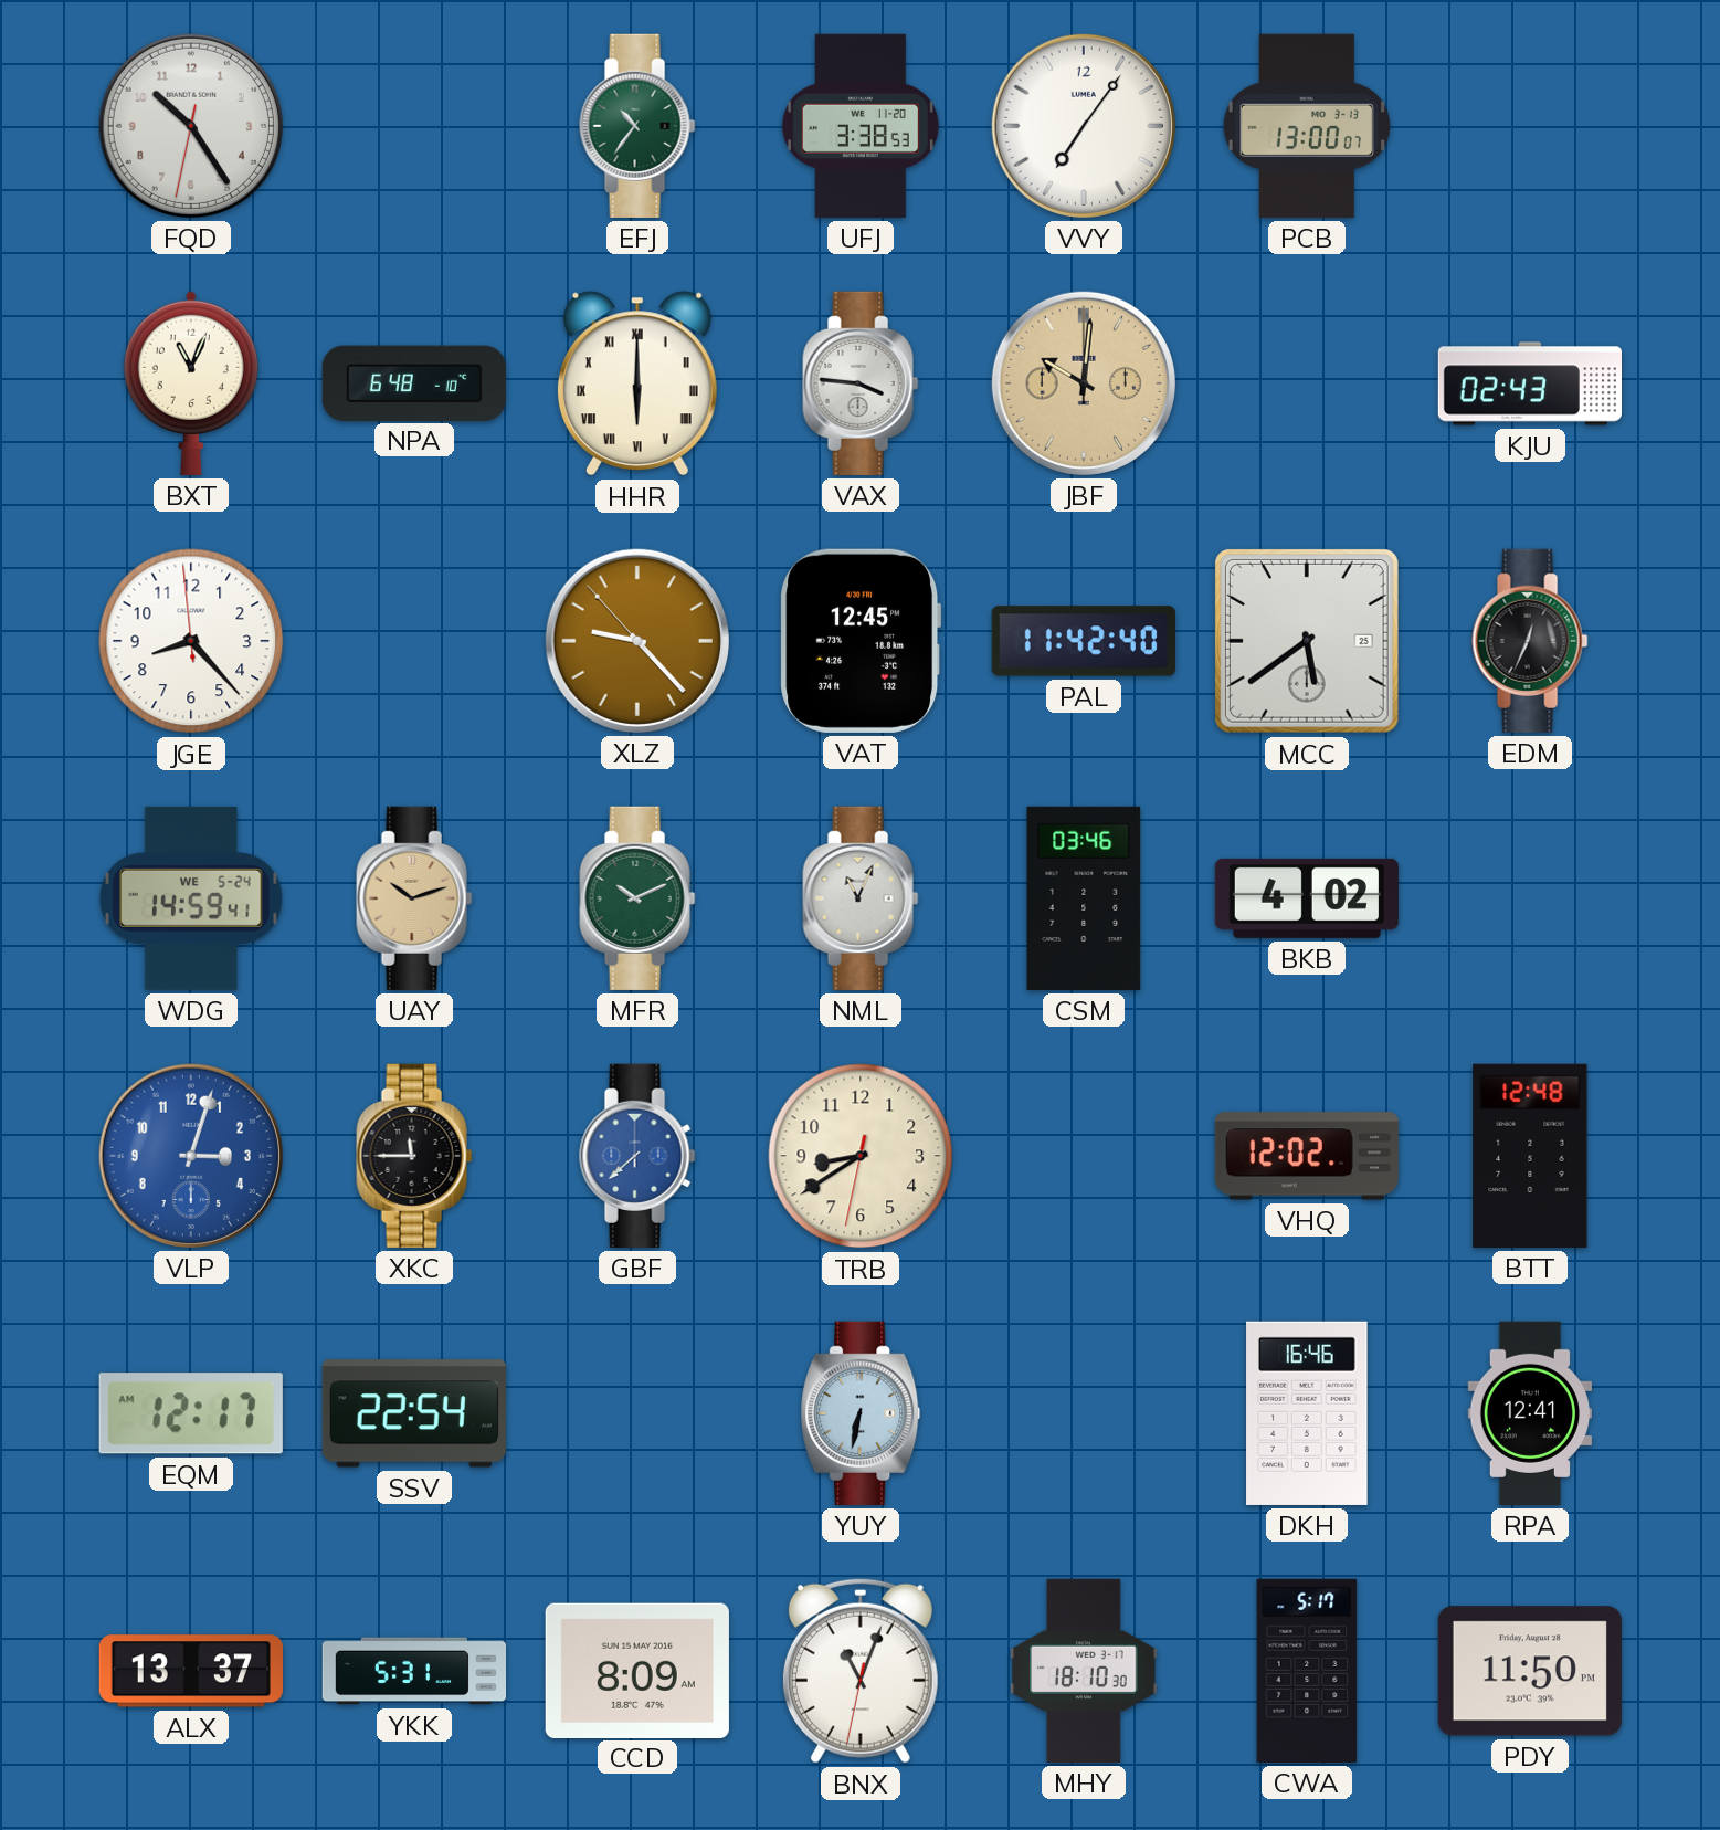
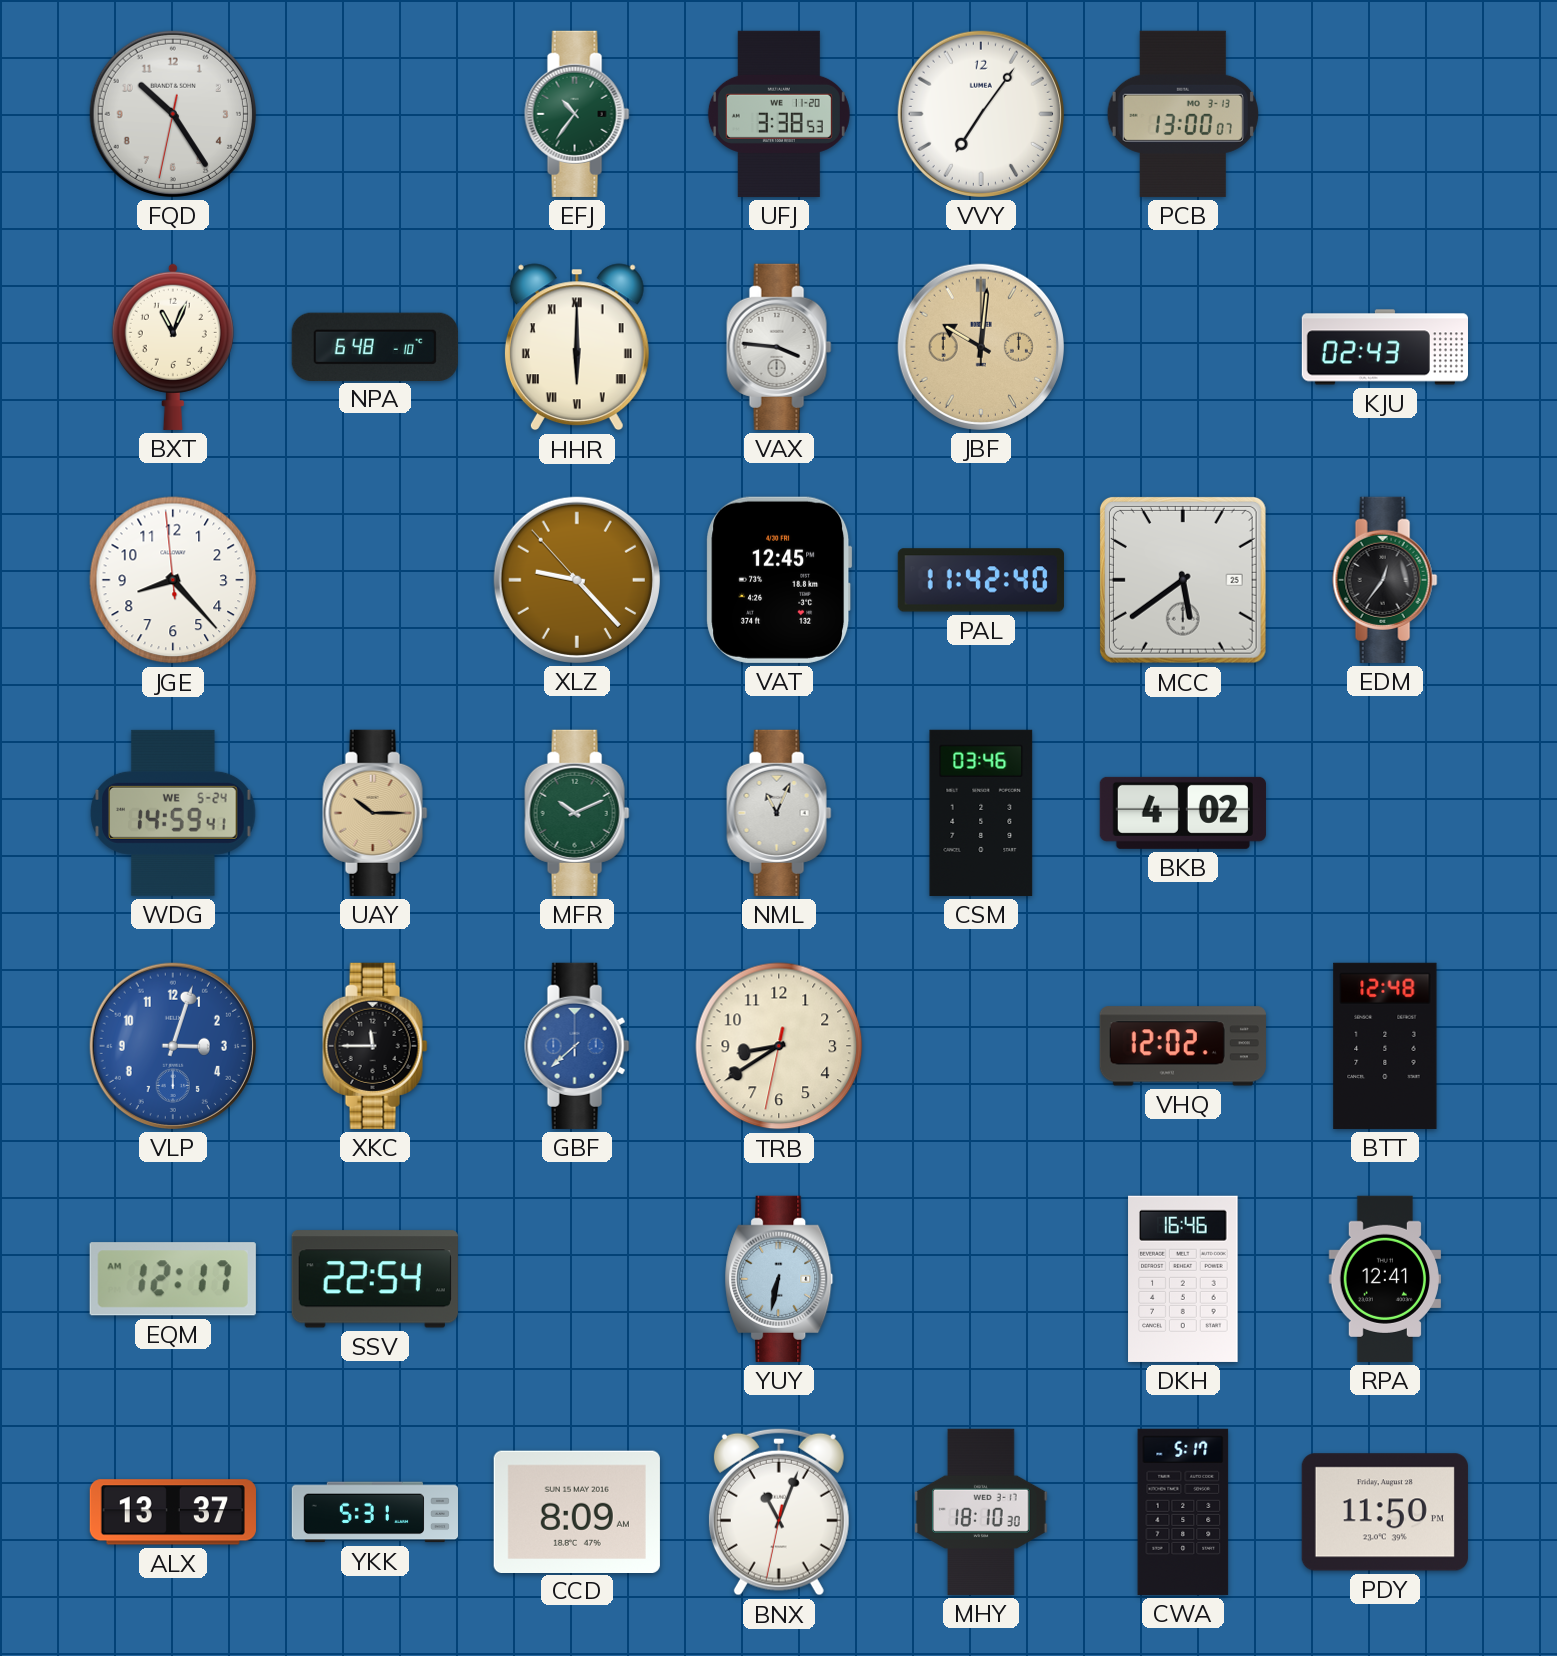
EDM: 12:34 -> 12:36 (1385, 580)
UAY: 10:12 -> 10:15 (375, 813)
